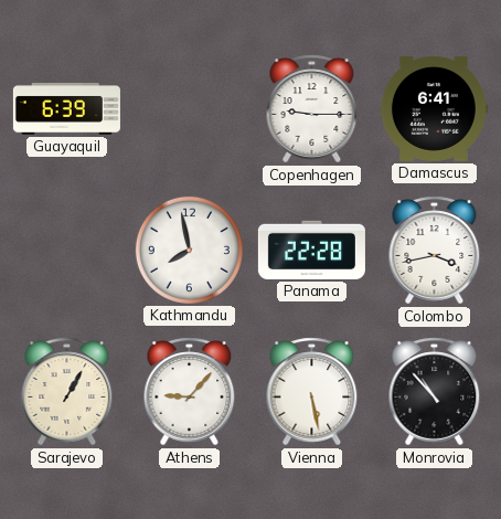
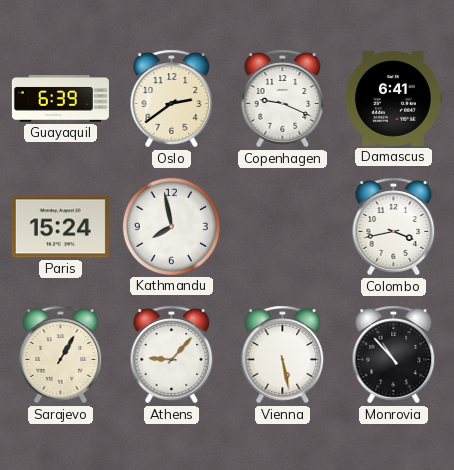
Oslo: none -> 2:39 (172, 99)
Copenhagen: 9:15 -> 9:19 (283, 99)
Paris: none -> 15:24 (60, 227)
Panama: 22:28 -> none (311, 250)
